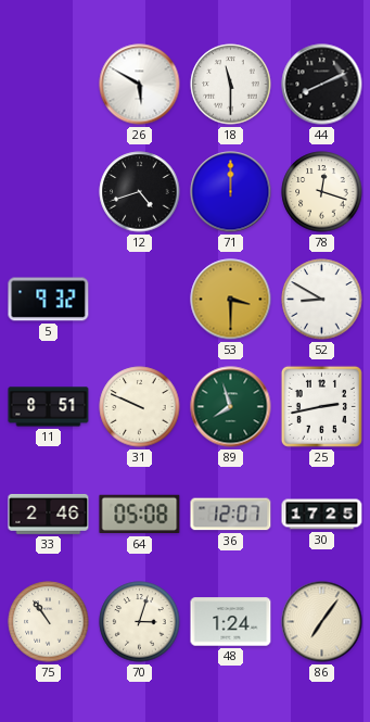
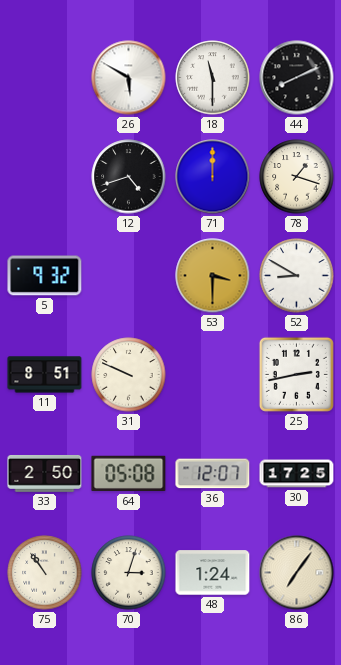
78: 12:18 -> 1:18 (297, 177)
89: 7:57 -> none (231, 407)
33: 2:46 -> 2:50 (45, 474)
